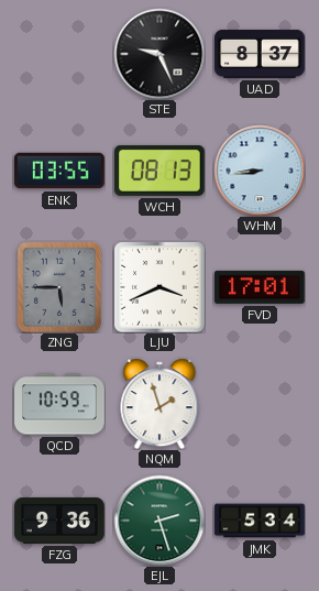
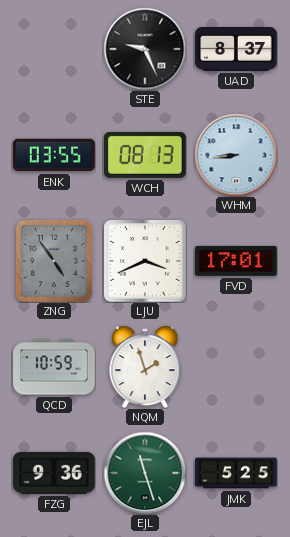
ZNG: 5:45 -> 4:54 (54, 261)
EJL: 2:27 -> 11:27 (145, 473)
JMK: 5:34 -> 5:25 (236, 473)
